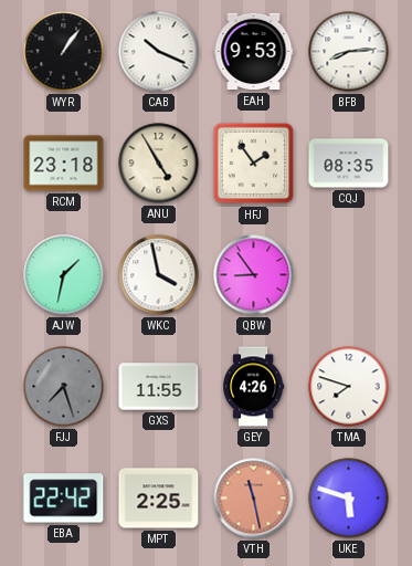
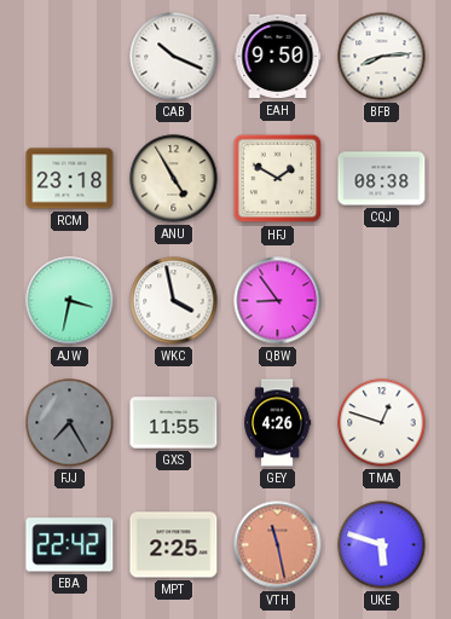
WYR: 1:06 -> none (64, 52)
EAH: 9:53 -> 9:50 (278, 57)
HFJ: 1:54 -> 1:50 (278, 179)
CQJ: 08:35 -> 08:38 (382, 179)
AJW: 1:32 -> 3:32 (70, 301)
FJJ: 7:27 -> 7:25 (70, 423)
TMA: 7:48 -> 12:48 (382, 423)
